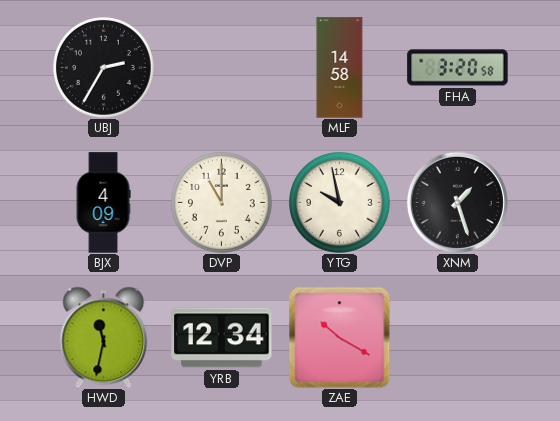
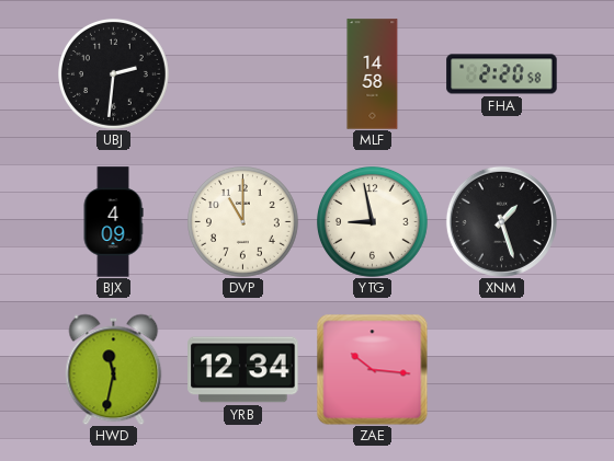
UBJ: 2:35 -> 2:31 (114, 74)
FHA: 3:20 -> 2:20 (502, 74)
YTG: 9:58 -> 8:58 (373, 222)
ZAE: 10:20 -> 10:16 (372, 369)
